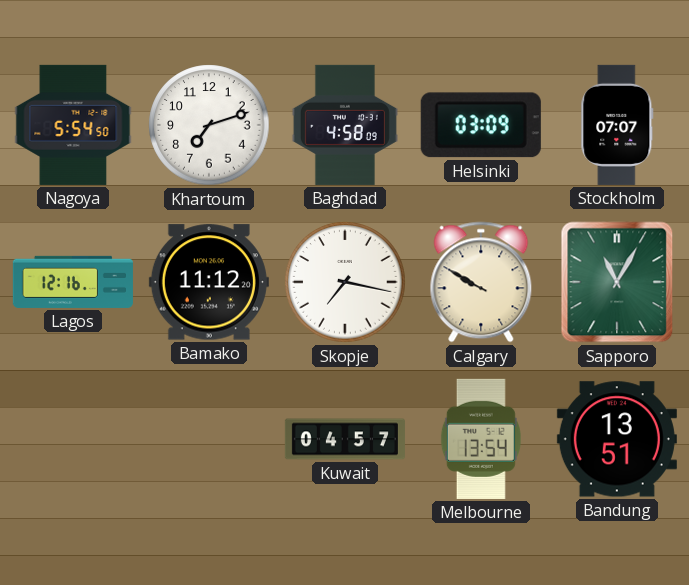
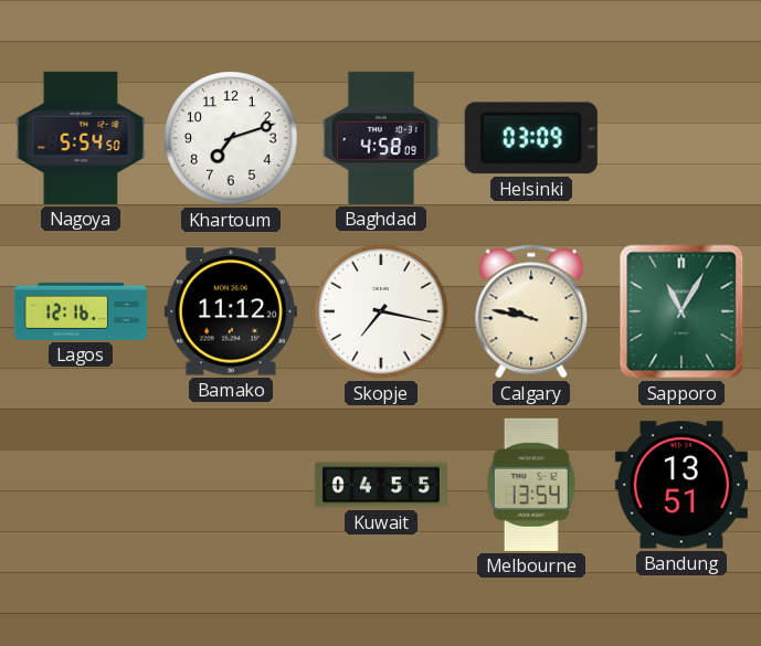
Stockholm: 07:07 -> none (617, 125)
Calgary: 9:50 -> 9:47 (531, 311)
Kuwait: 04:57 -> 04:55 (381, 485)
